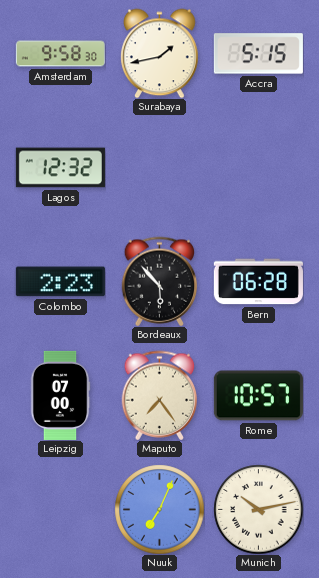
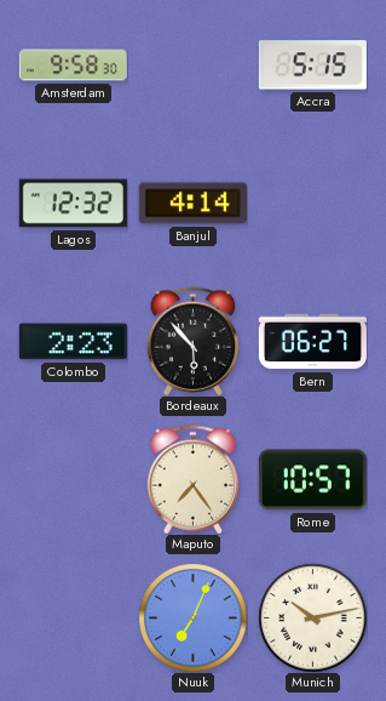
Surabaya: 1:43 -> none (160, 53)
Banjul: none -> 4:14 (192, 204)
Bern: 06:28 -> 06:27 (312, 342)
Leipzig: 07:00 -> none (60, 395)
